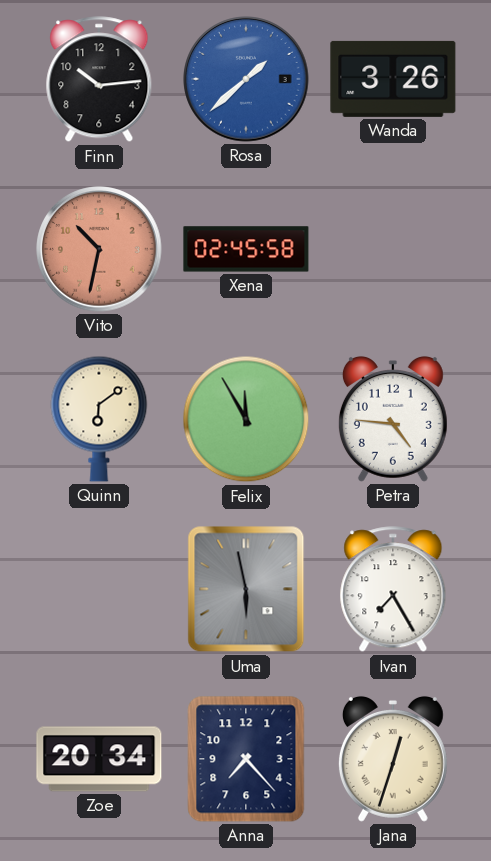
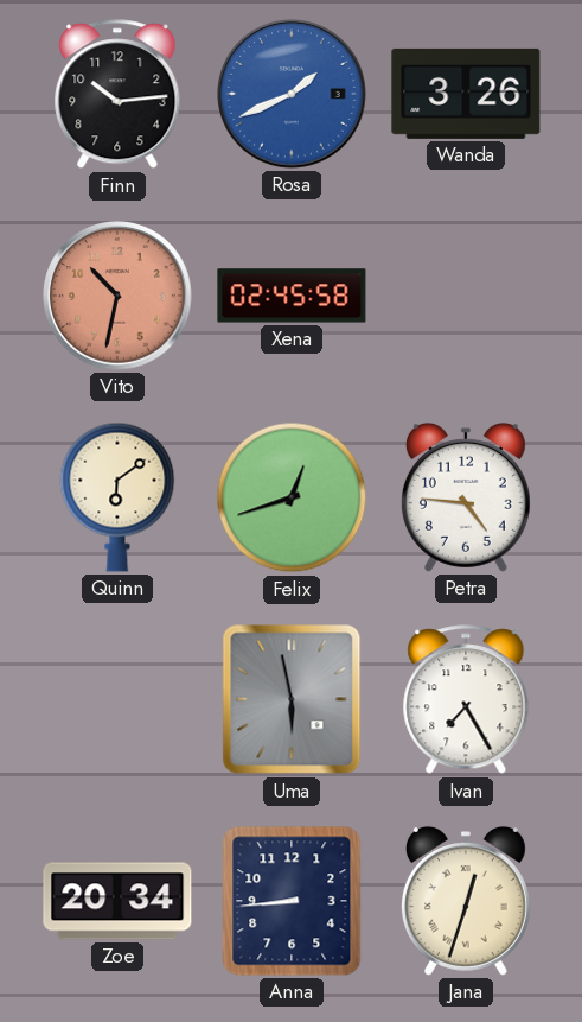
Rosa: 1:38 -> 1:41 (292, 94)
Felix: 11:55 -> 12:42 (292, 497)
Anna: 7:23 -> 8:44 (292, 901)
